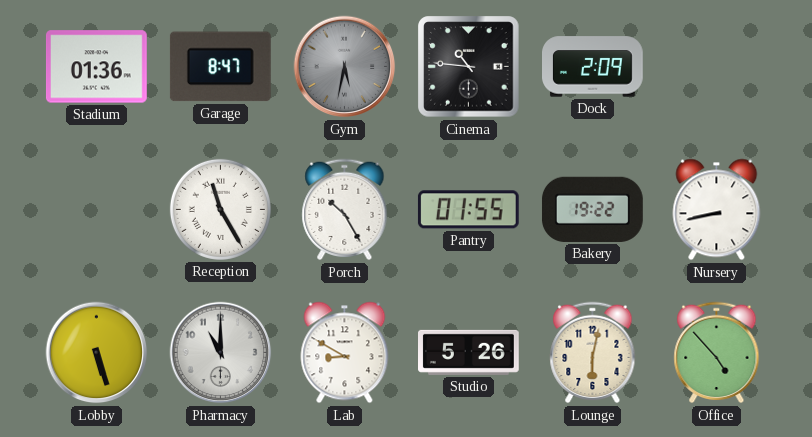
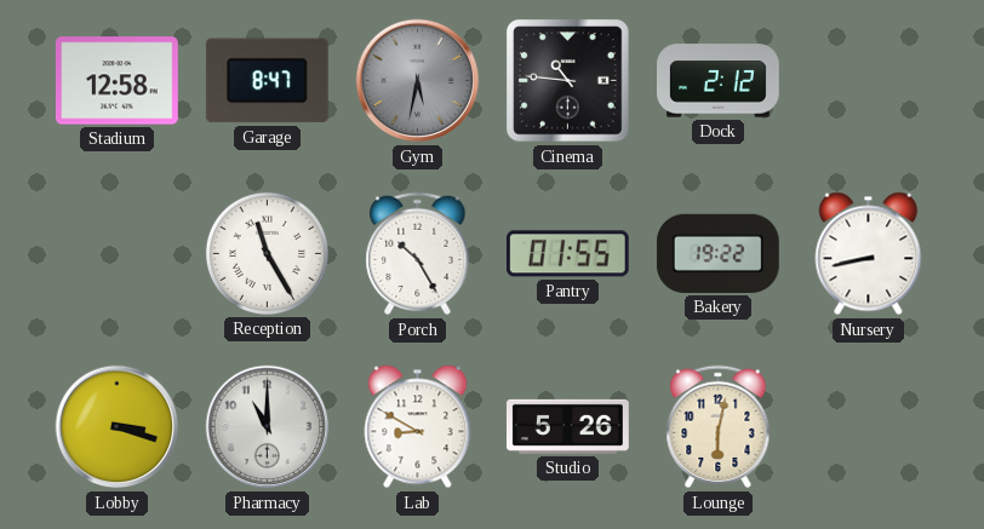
Stadium: 01:36 -> 12:58 (116, 81)
Dock: 2:09 -> 2:12 (719, 81)
Lobby: 5:27 -> 3:18 (118, 427)
Office: 4:53 -> none (717, 353)
